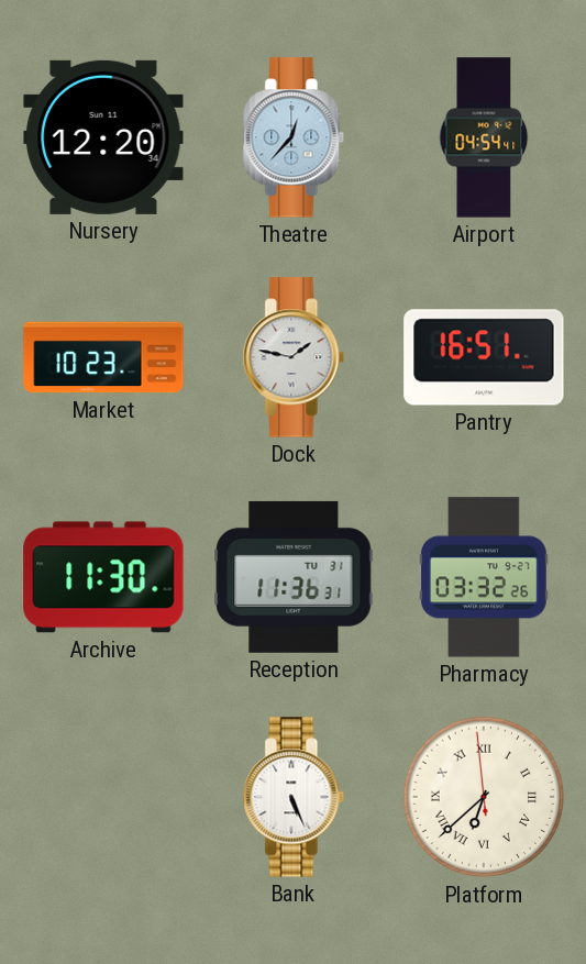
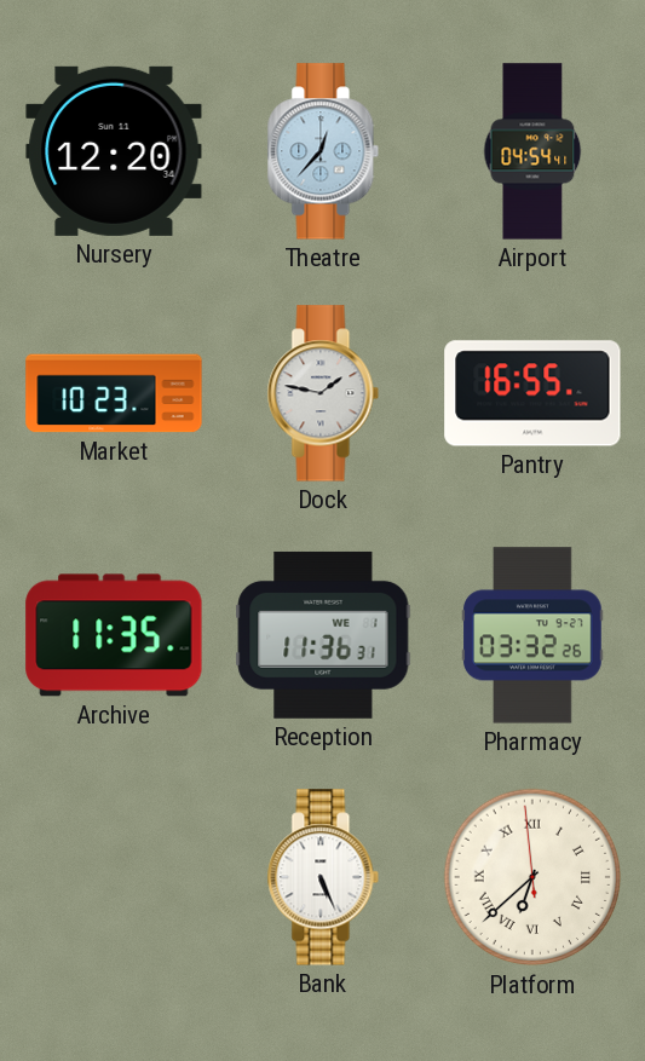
Pantry: 16:51 -> 16:55 (532, 393)
Archive: 11:30 -> 11:35 (114, 635)
Reception date: TU 31 -> WE 1 (323, 635)
